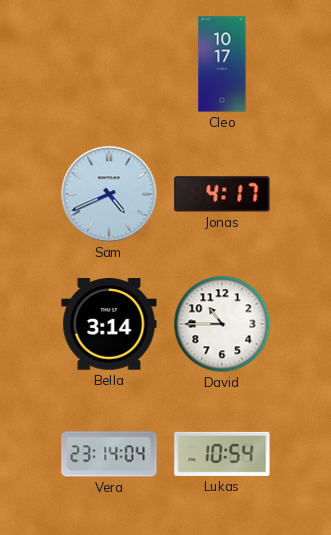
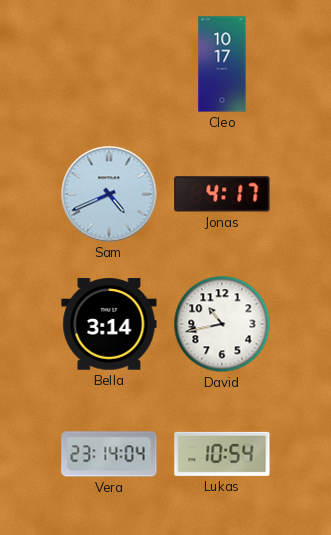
David: 10:45 -> 10:43 (222, 324)
